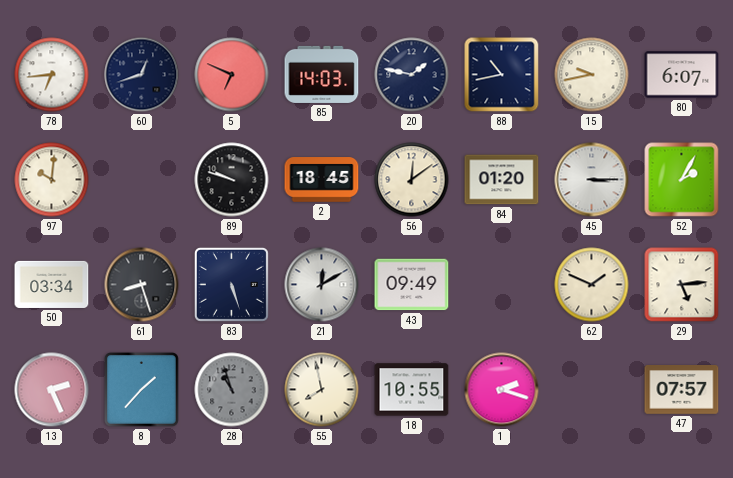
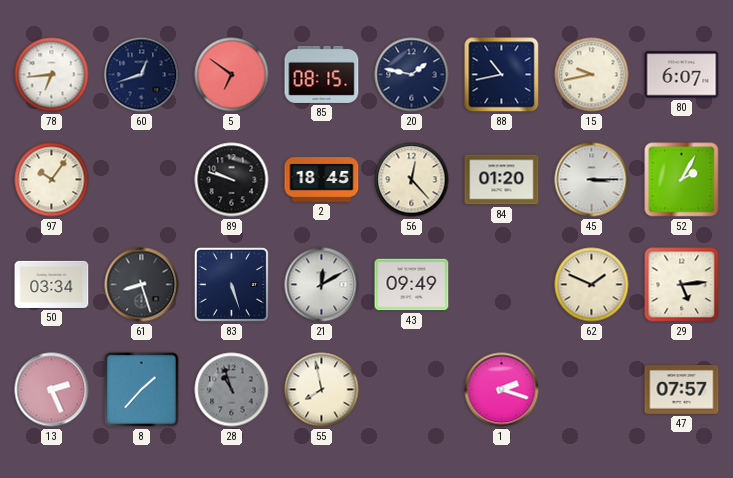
5: 6:49 -> 6:51 (232, 75)
85: 14:03 -> 08:15 (322, 74)
97: 10:01 -> 10:06 (52, 180)
56: 12:09 -> 12:23 (412, 180)
18: 10:55 -> none (412, 390)
